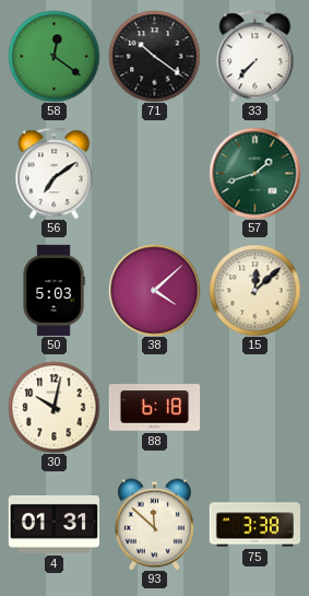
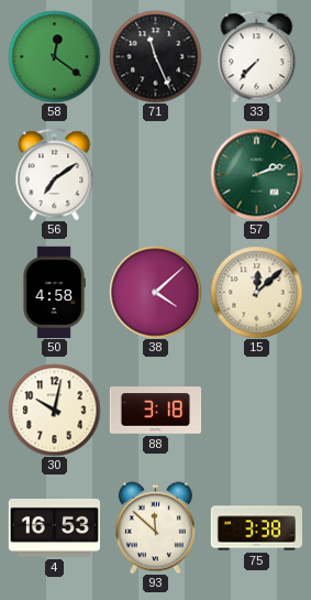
71: 10:21 -> 11:26 (155, 56)
57: 1:42 -> 2:12 (256, 174)
50: 5:03 -> 4:58 (54, 292)
88: 6:18 -> 3:18 (155, 411)
4: 01:31 -> 16:53 (54, 527)
